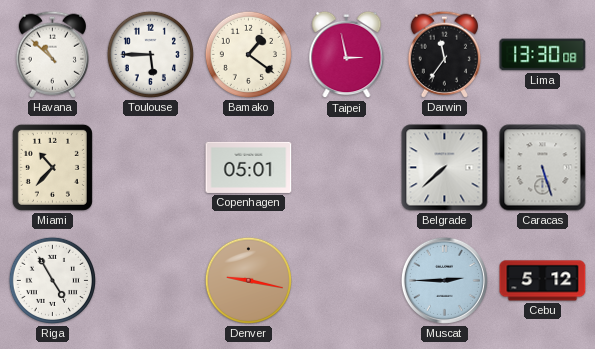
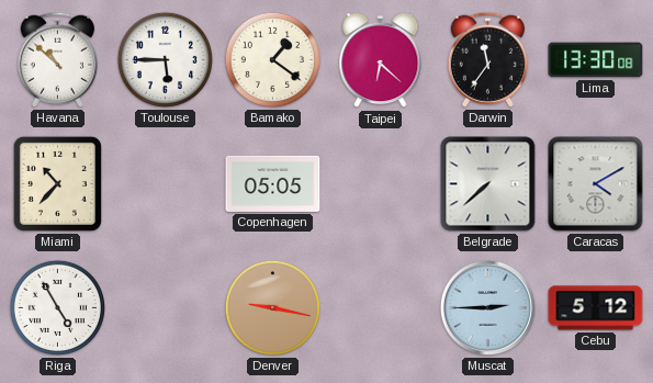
Taipei: 2:58 -> 6:22 (381, 60)
Copenhagen: 05:01 -> 05:05 (273, 183)
Caracas: 5:27 -> 4:10 (596, 184)
